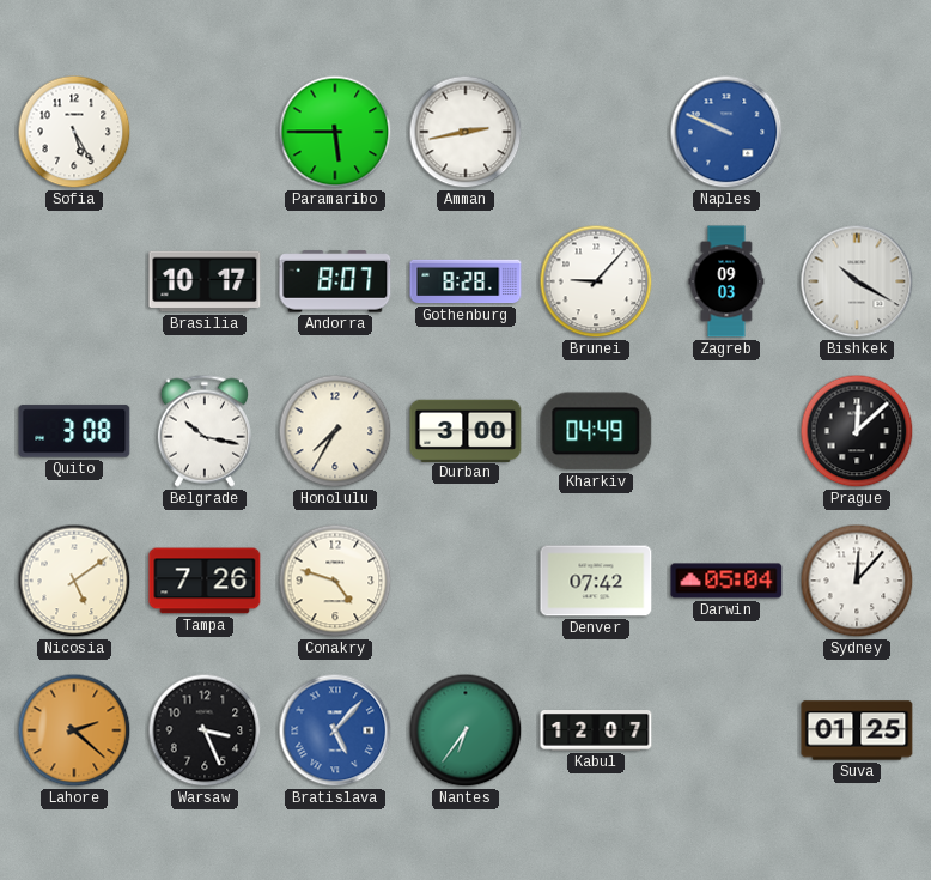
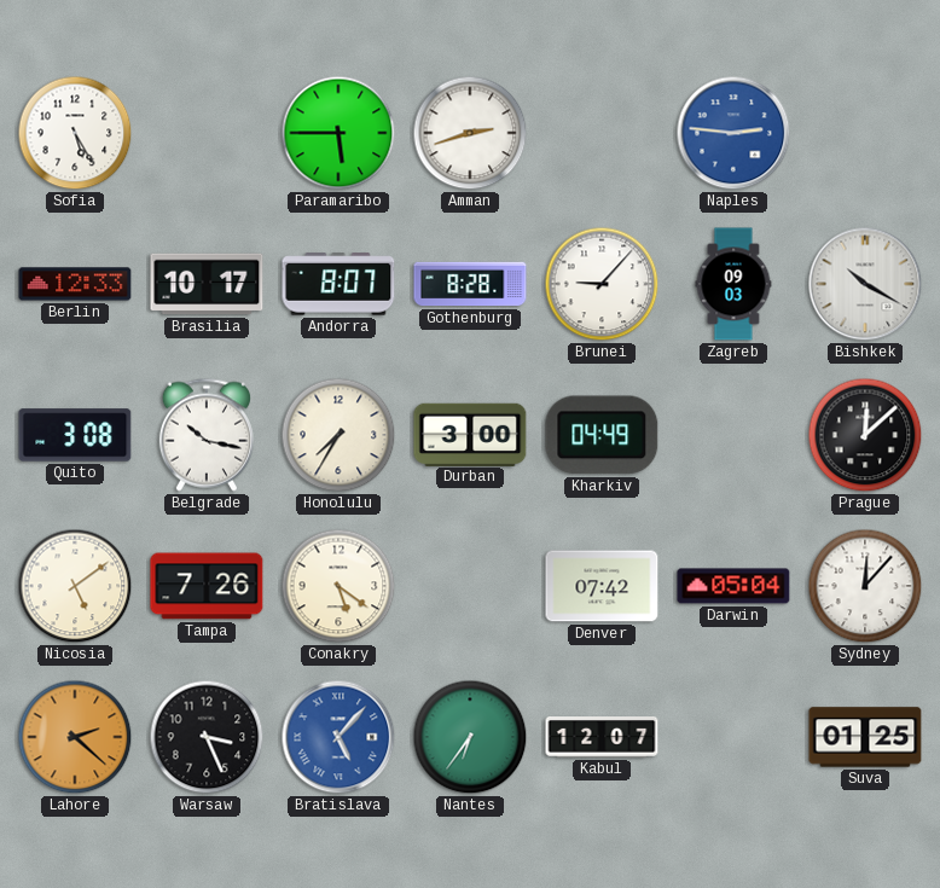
Amman: 2:43 -> 2:42 (470, 133)
Naples: 9:49 -> 2:46 (733, 133)
Berlin: none -> 12:33 (75, 284)
Conakry: 4:48 -> 5:21 (338, 586)
